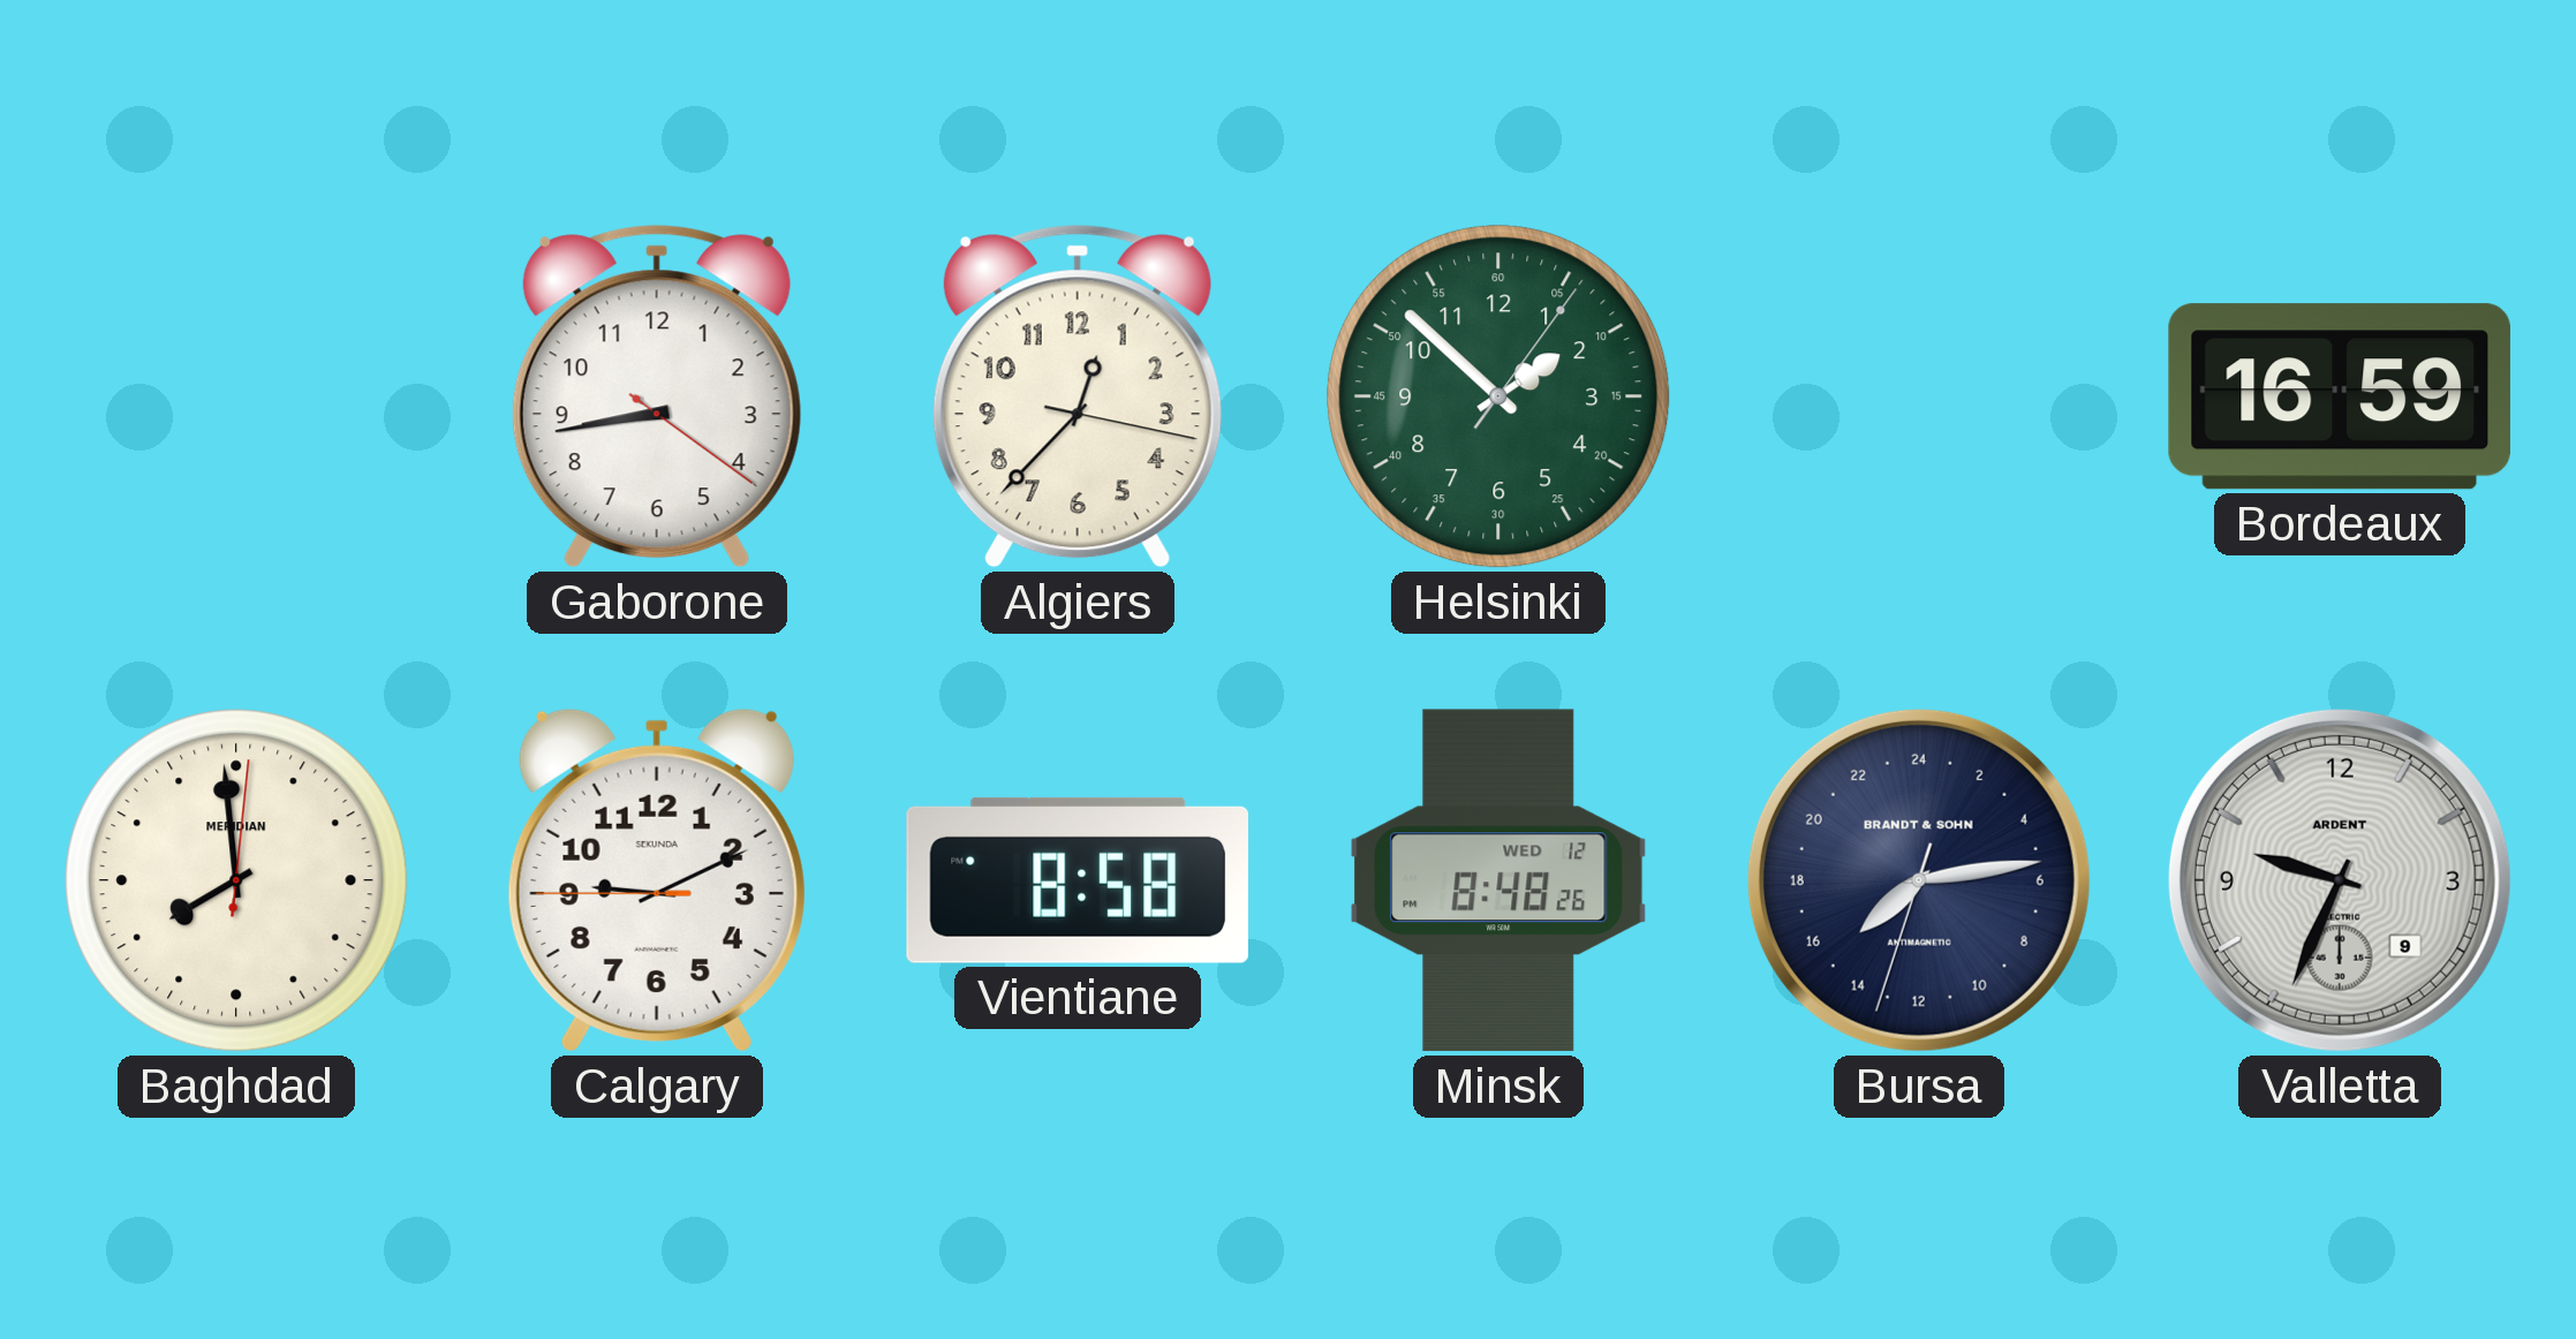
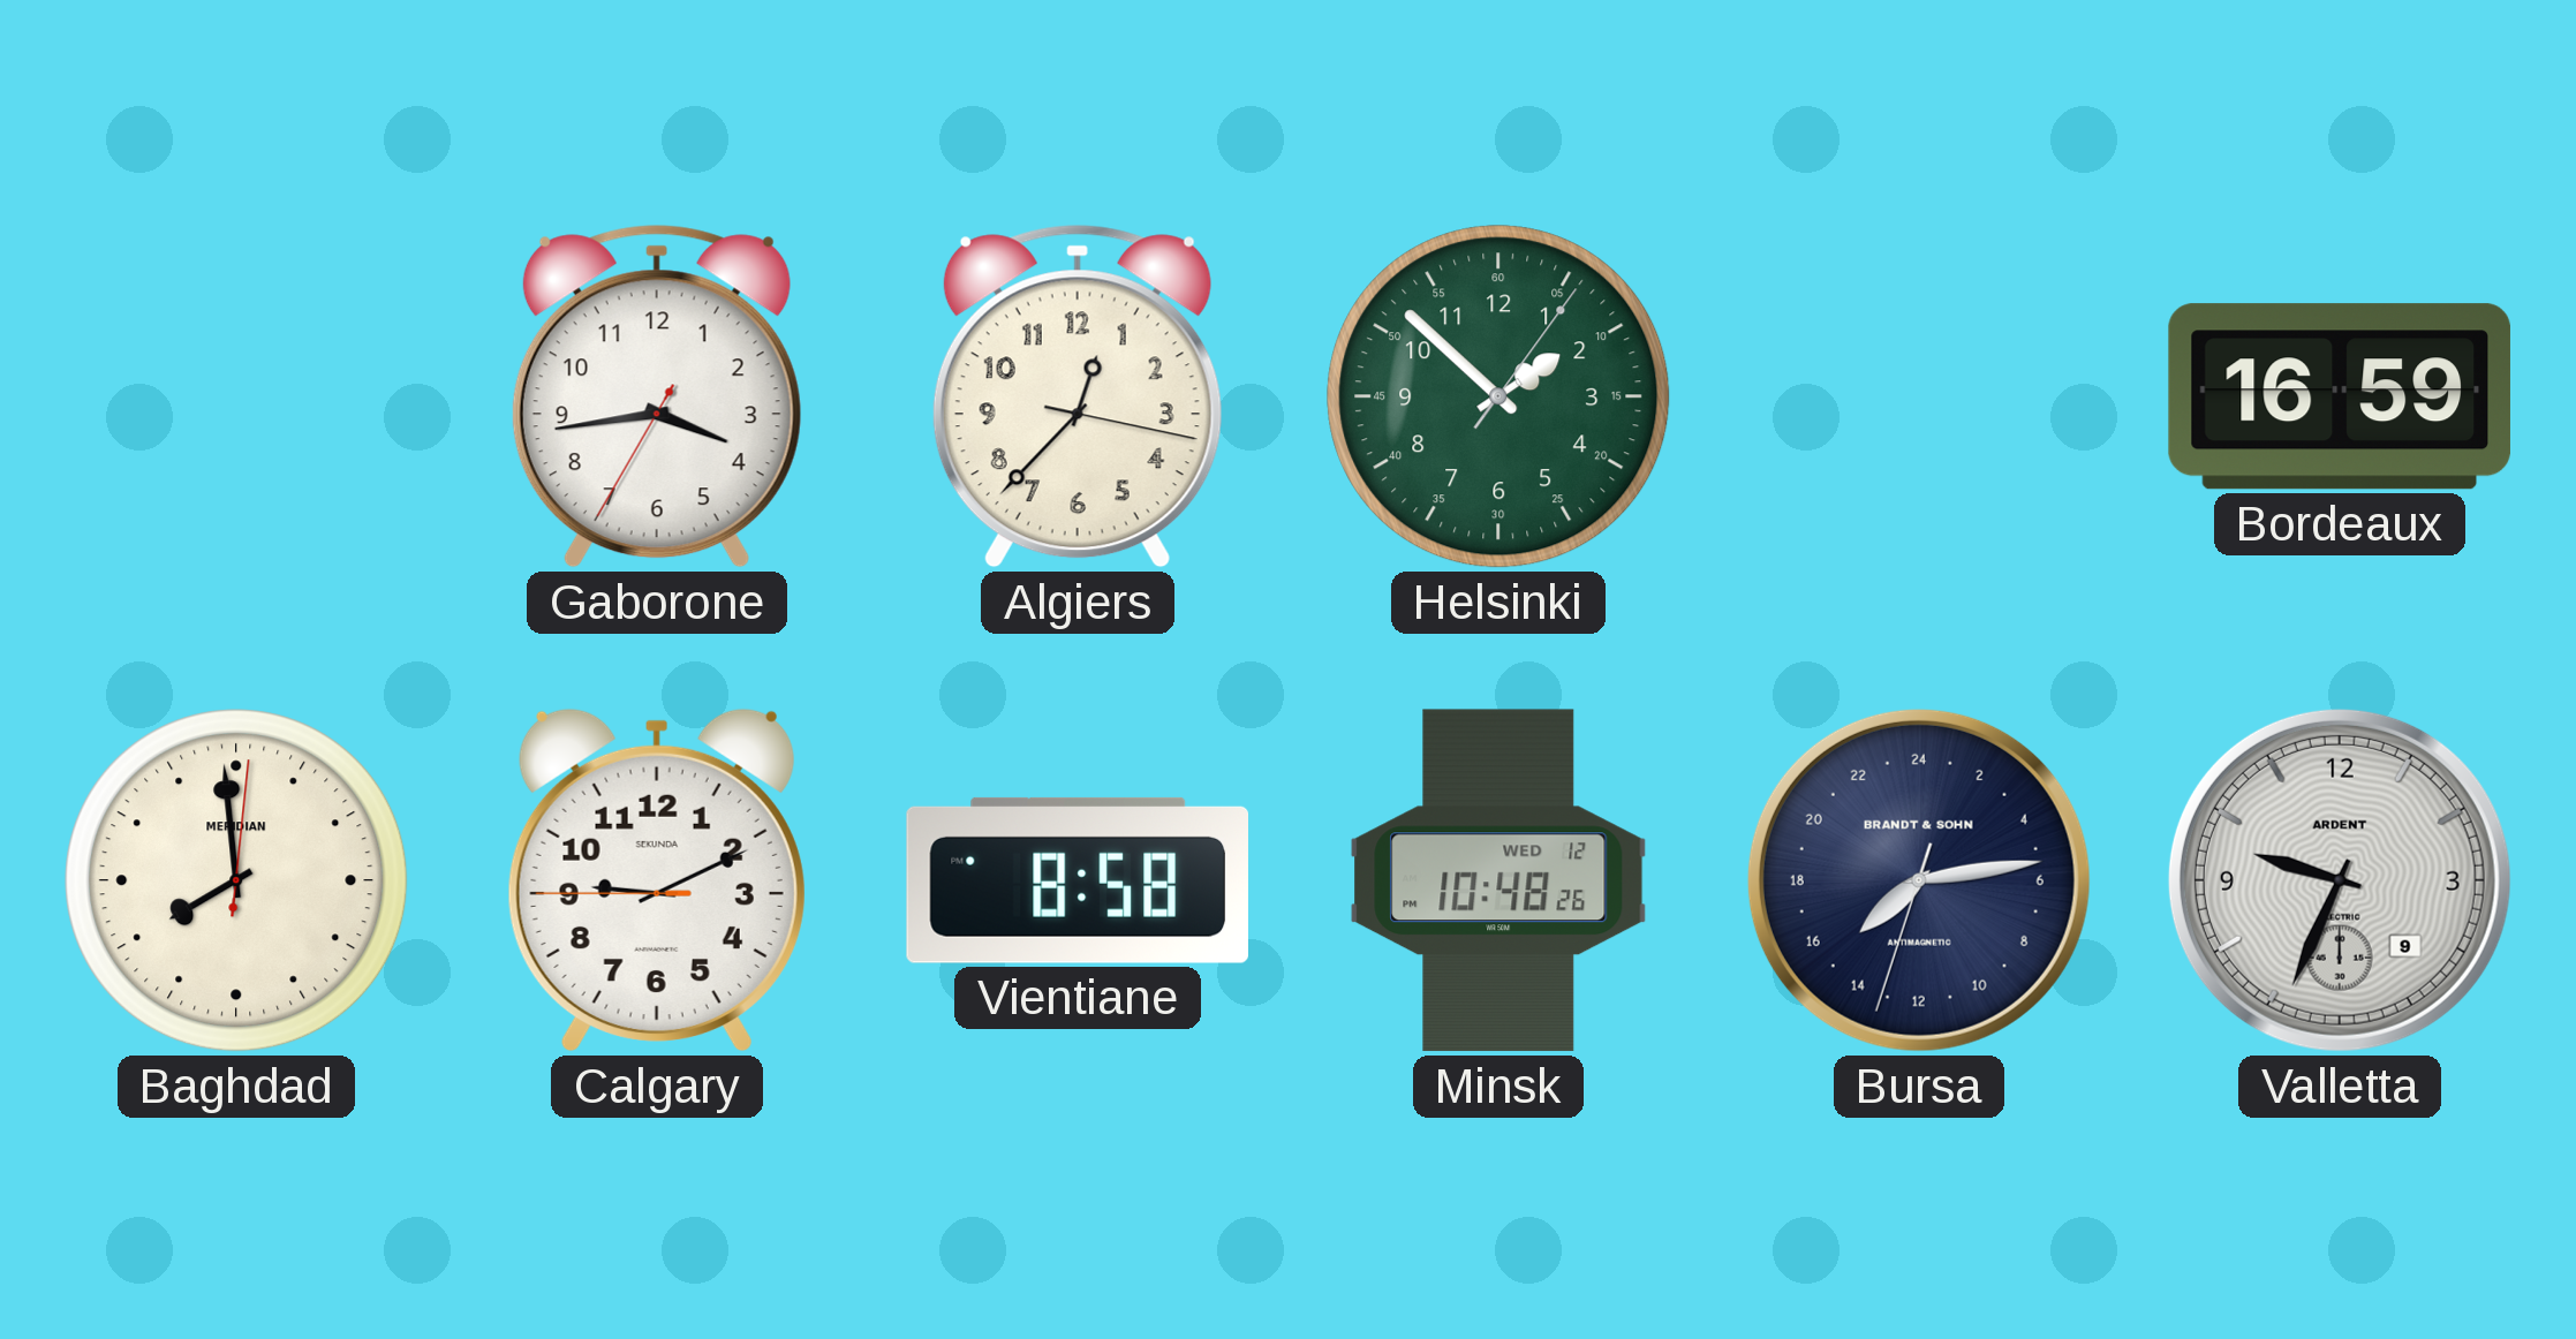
Gaborone: 8:43 -> 3:43 (657, 396)
Minsk: 8:48 -> 10:48 (1498, 880)
